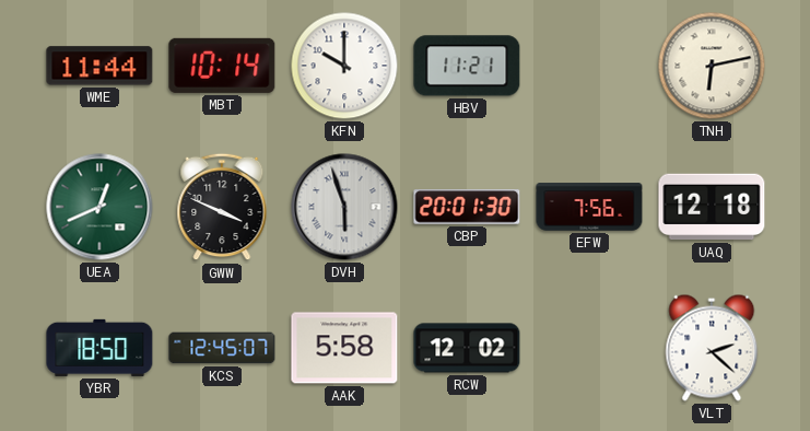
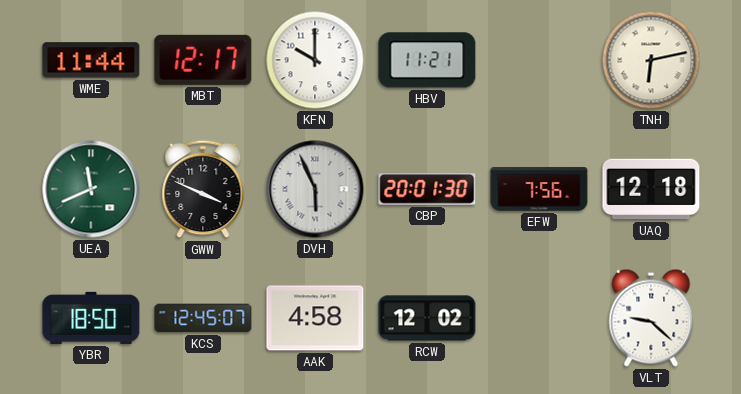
MBT: 10:14 -> 12:17 (203, 60)
UEA: 12:41 -> 11:41 (91, 189)
DVH: 5:57 -> 5:56 (315, 189)
AAK: 5:58 -> 4:58 (315, 318)
VLT: 2:22 -> 9:22 (651, 318)
